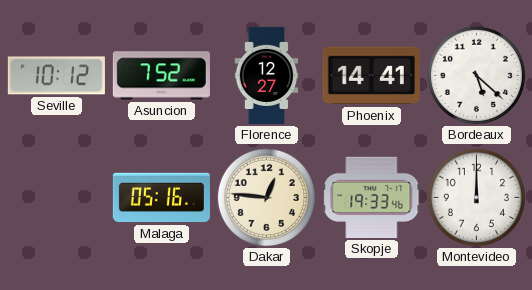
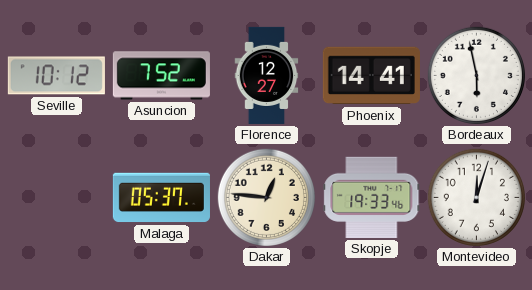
Bordeaux: 5:22 -> 5:58 (476, 75)
Malaga: 05:16 -> 05:37 (161, 198)
Montevideo: 12:00 -> 12:03 (476, 197)
